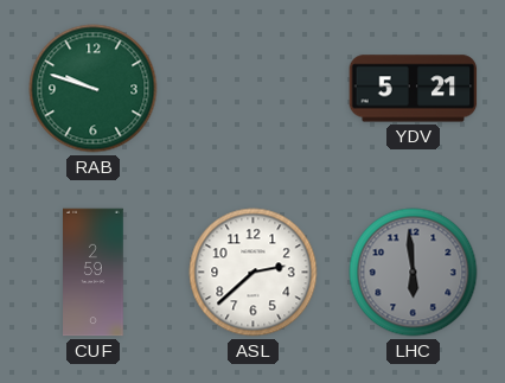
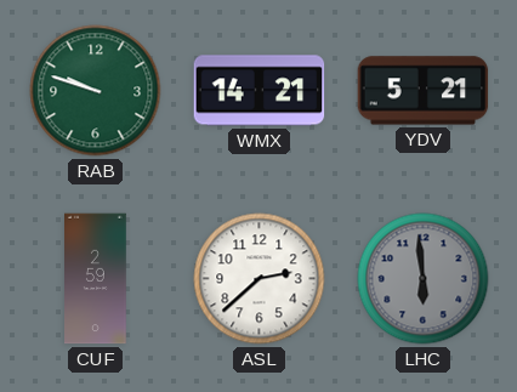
WMX: none -> 14:21 (260, 91)
